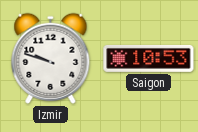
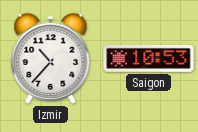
Izmir: 9:48 -> 10:37 (51, 58)
